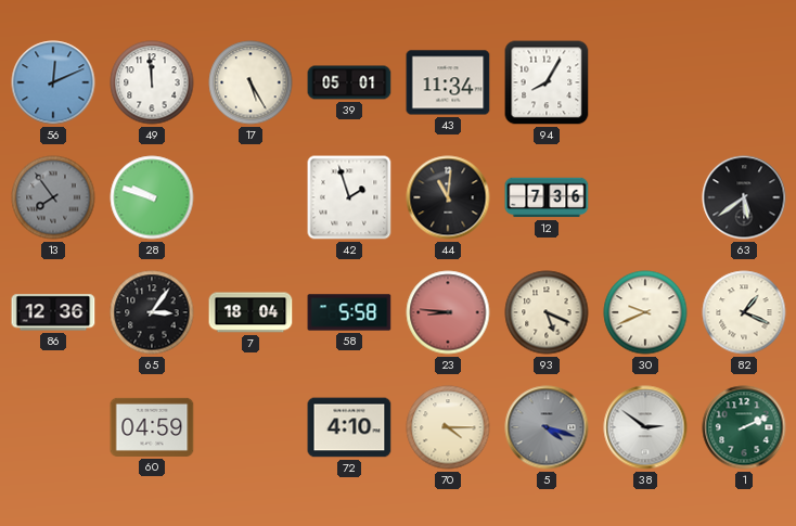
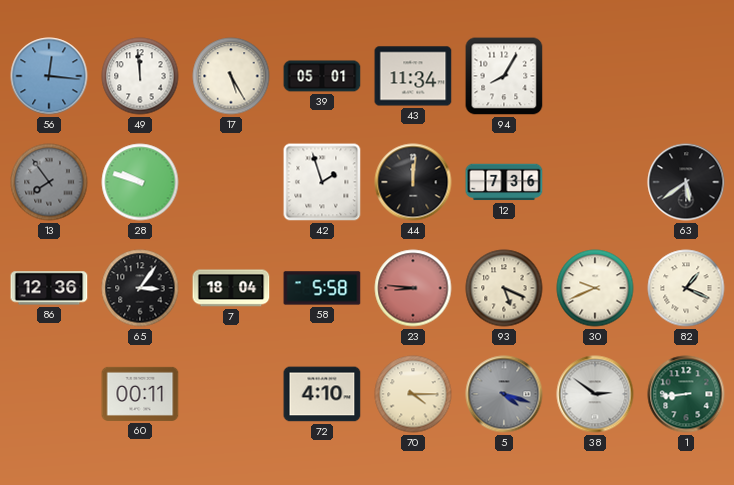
56: 12:11 -> 12:16 (49, 76)
44: 11:01 -> 12:01 (413, 182)
60: 04:59 -> 00:11 (140, 394)
1: 2:11 -> 8:44 (686, 394)
